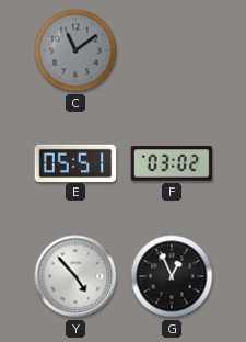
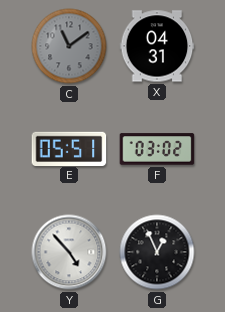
X: none -> 04:31 (157, 46)
